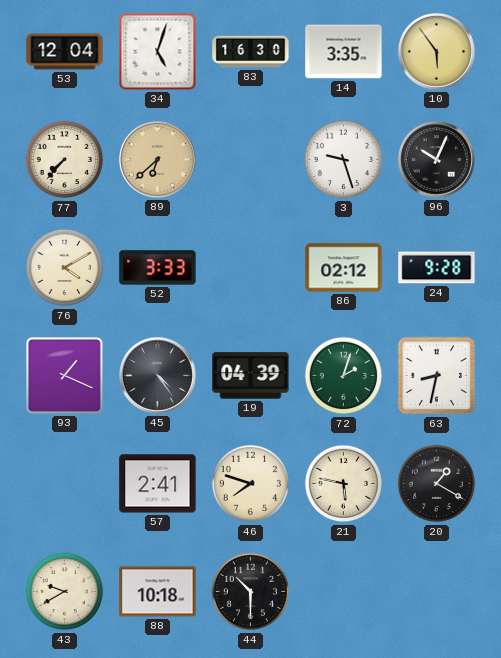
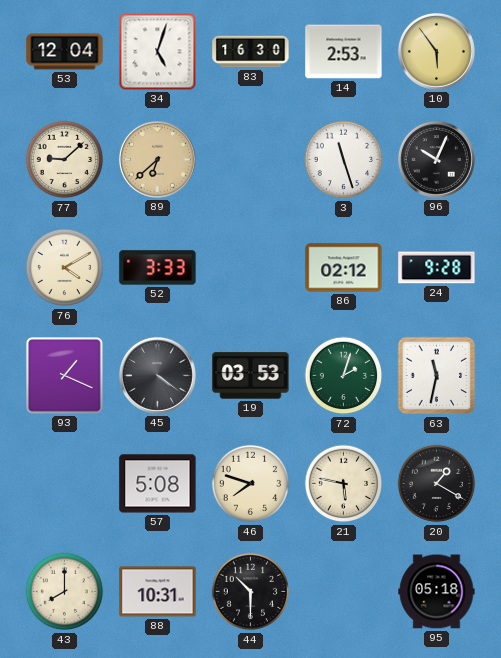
14: 3:35 -> 2:53 (344, 52)
77: 7:37 -> 9:08 (65, 160)
3: 9:27 -> 11:27 (344, 160)
45: 4:24 -> 4:21 (157, 375)
19: 04:39 -> 03:53 (251, 376)
63: 8:32 -> 11:32 (437, 376)
57: 2:41 -> 5:08 (158, 484)
43: 9:40 -> 8:00 (65, 592)
88: 10:18 -> 10:31 (158, 592)
95: none -> 05:18 (437, 592)
